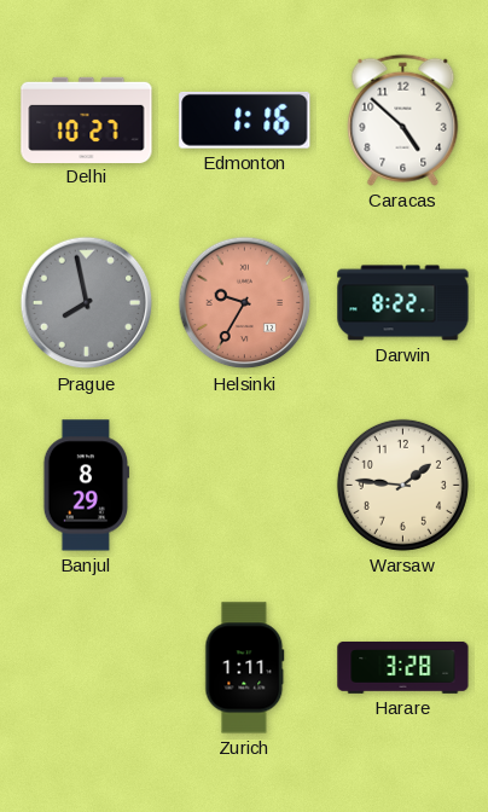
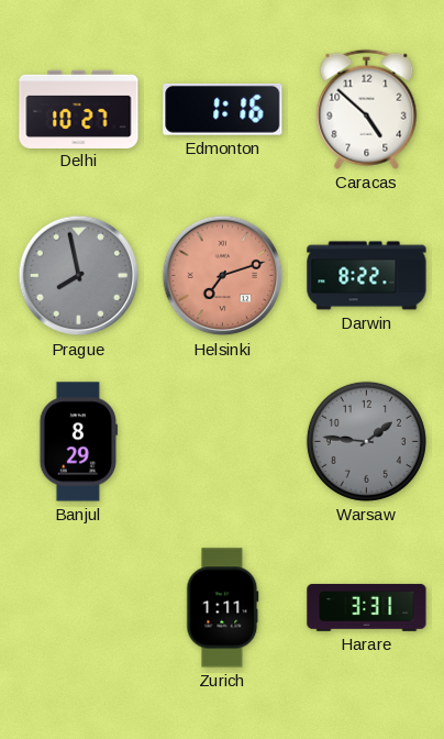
Helsinki: 9:35 -> 7:12 (223, 276)
Warsaw dial: cream -> grey (366, 441)
Harare: 3:28 -> 3:31 (367, 607)
